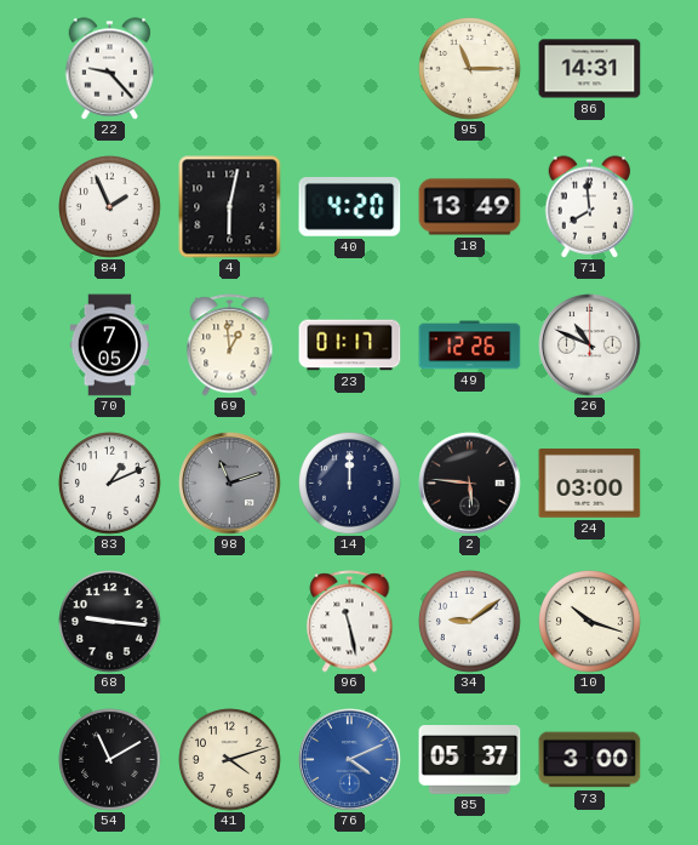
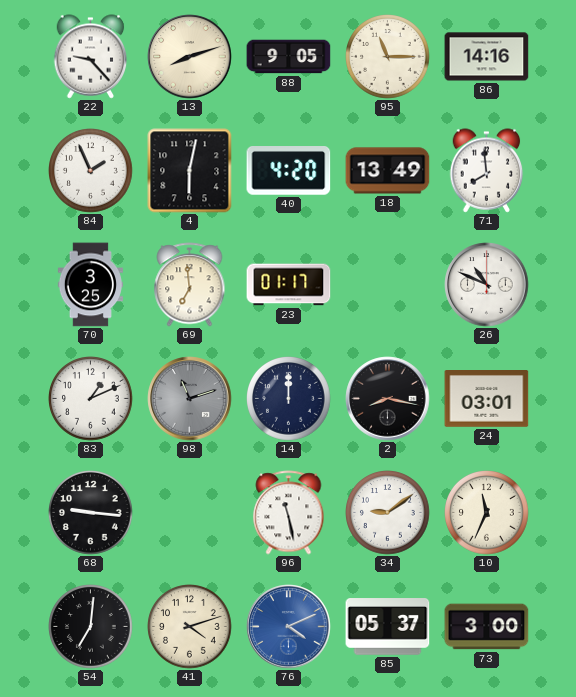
13: none -> 8:12 (190, 57)
88: none -> 9:05 (289, 57)
86: 14:31 -> 14:16 (487, 57)
70: 7:05 -> 3:25 (90, 285)
69: 12:59 -> 6:59 (190, 285)
49: 12:26 -> none (470, 346)
2: 5:46 -> 8:17 (388, 399)
24: 03:00 -> 03:01 (487, 399)
10: 10:18 -> 11:34 (487, 513)
54: 11:10 -> 7:01 (91, 627)
